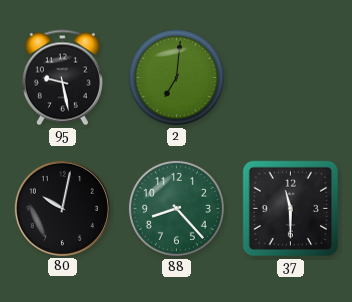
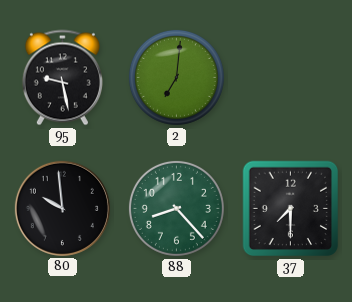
80: 10:02 -> 9:59 (62, 208)
37: 11:30 -> 7:30 (291, 209)
